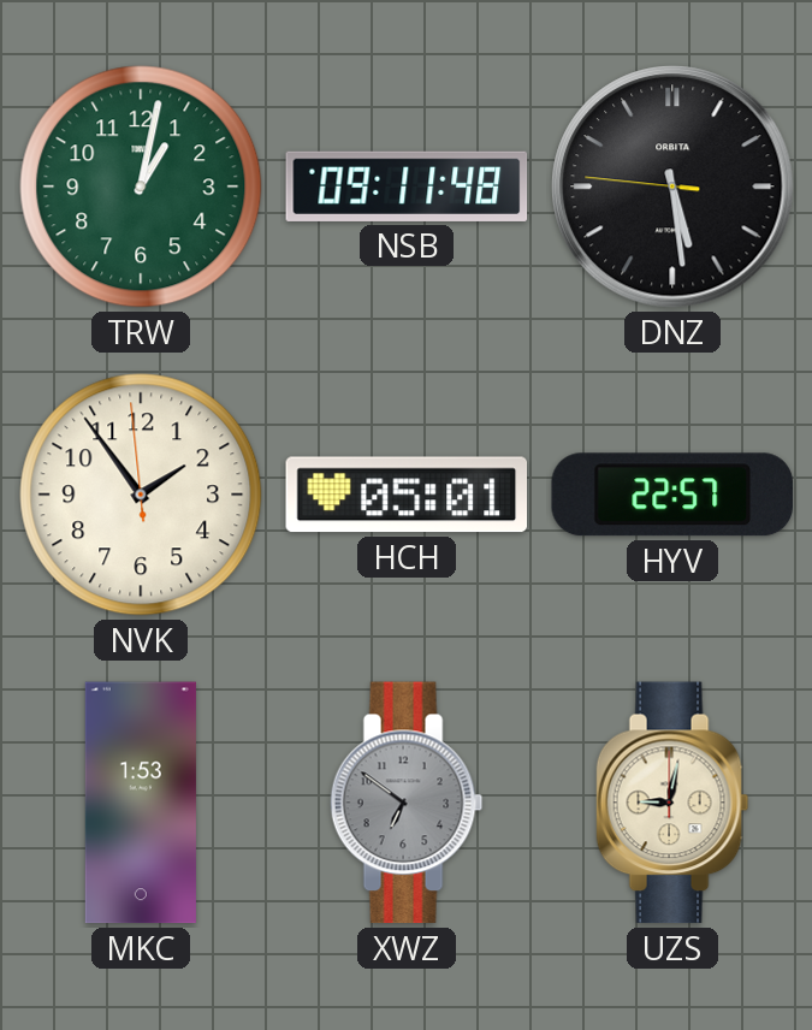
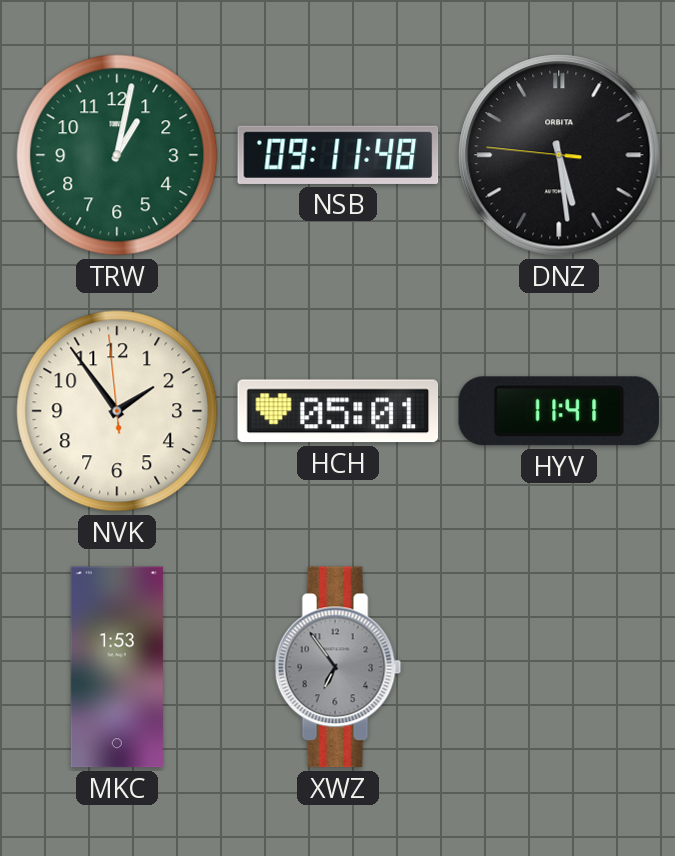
HYV: 22:57 -> 11:41 (558, 411)
XWZ: 6:51 -> 6:54 (338, 667)
UZS: 9:02 -> none (672, 803)
